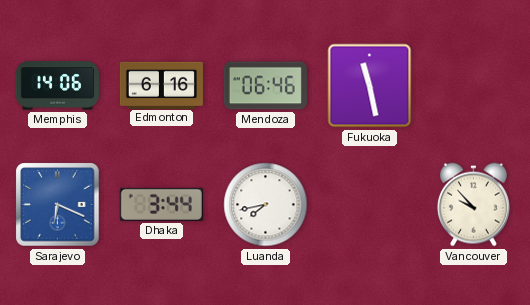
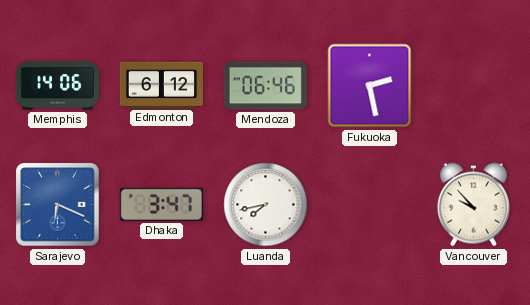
Edmonton: 6:16 -> 6:12 (161, 85)
Fukuoka: 11:28 -> 2:28 (370, 86)
Dhaka: 3:44 -> 3:47 (161, 204)
